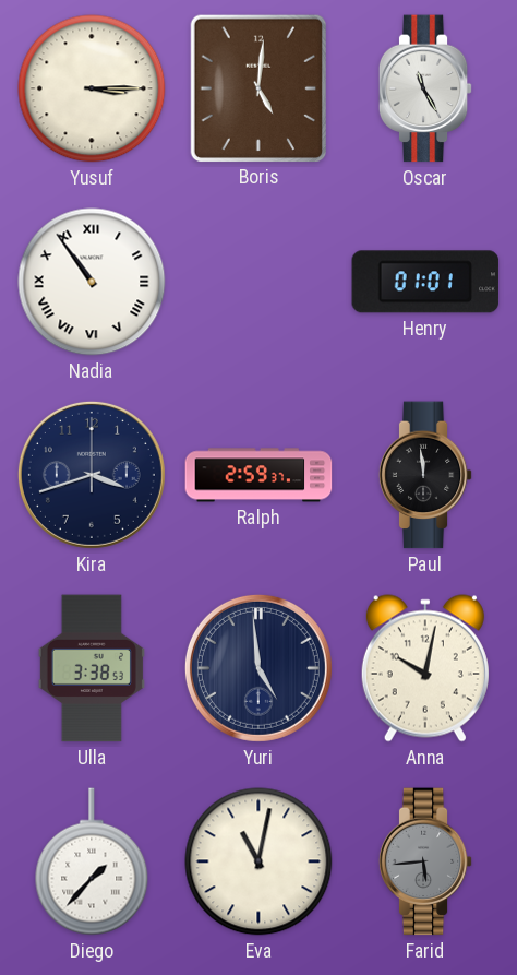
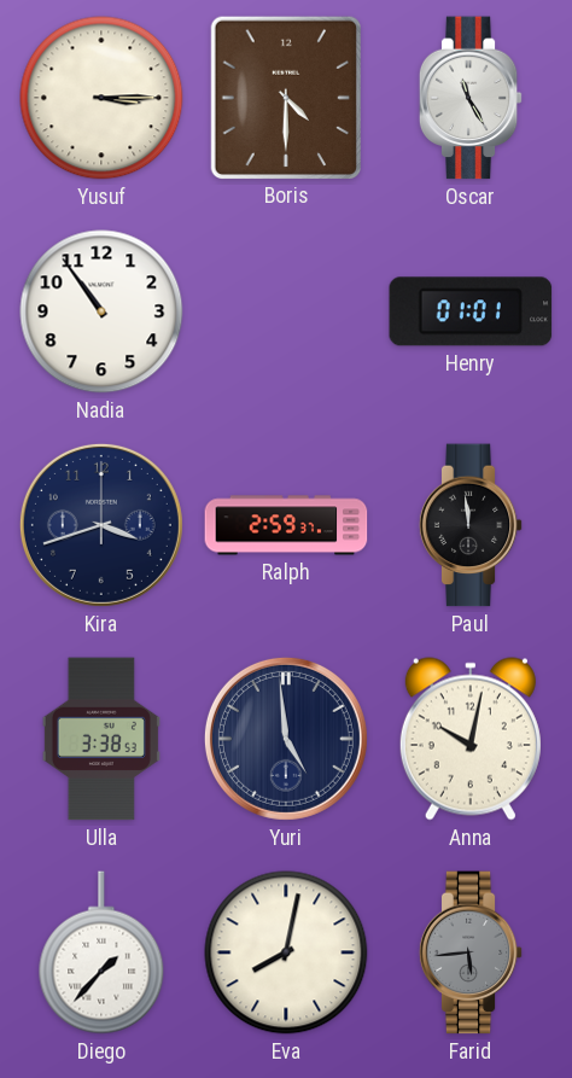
Boris: 5:01 -> 4:30 (285, 97)
Nadia numerals: Roman -> Arabic (101, 311)
Eva: 11:02 -> 8:02 (286, 952)
